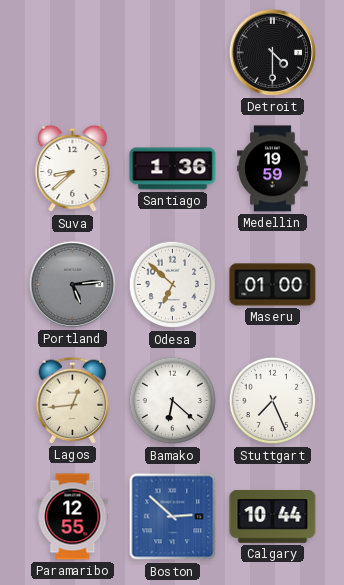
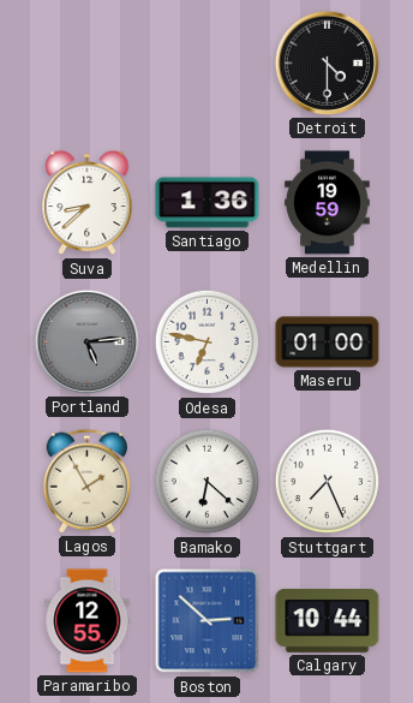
Odesa: 6:52 -> 6:47 (208, 342)
Lagos: 12:44 -> 1:55 (88, 481)
